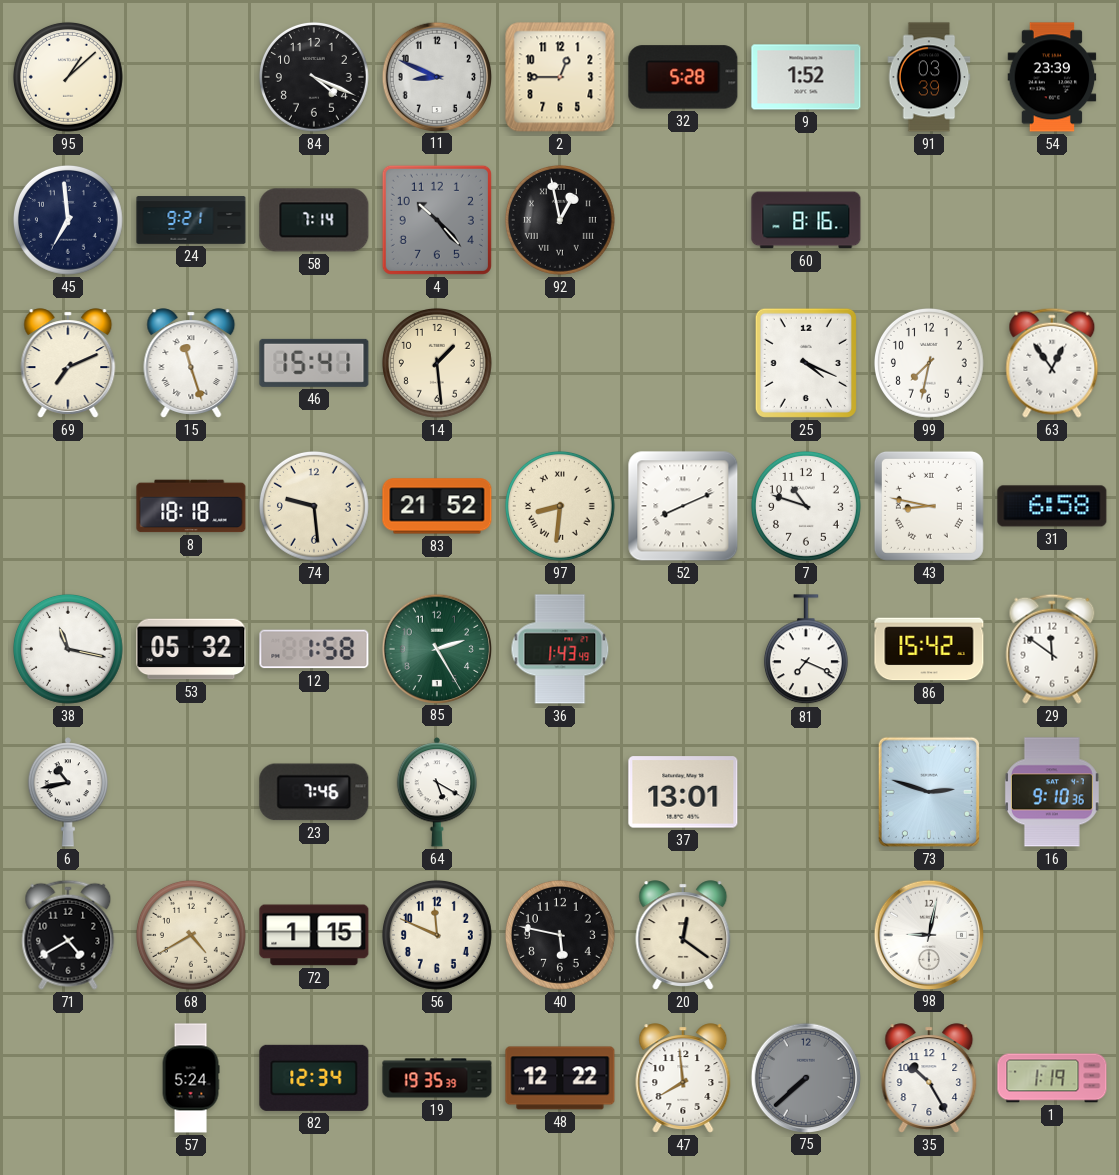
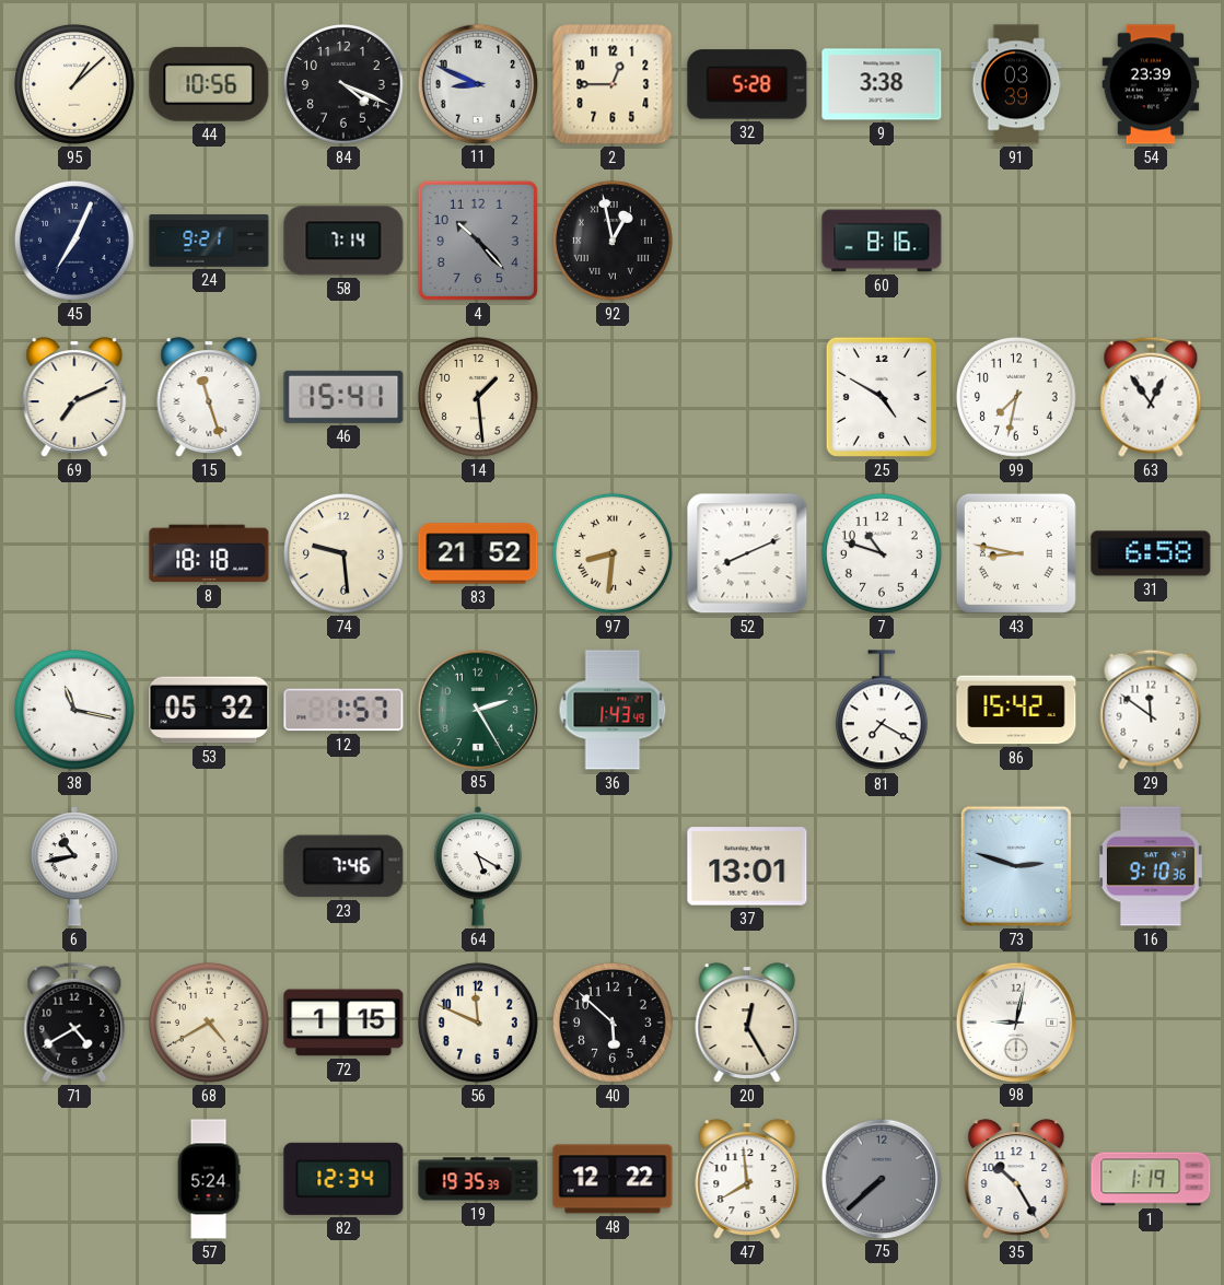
44: none -> 10:56 (209, 84)
9: 1:52 -> 3:38 (882, 84)
45: 6:59 -> 7:04 (74, 241)
25: 4:19 -> 4:50 (882, 397)
12: 1:58 -> 1:57 (343, 710)
81: 7:19 -> 7:20 (882, 711)
40: 5:47 -> 5:52 (613, 1023)
20: 12:21 -> 12:25 (747, 1023)
